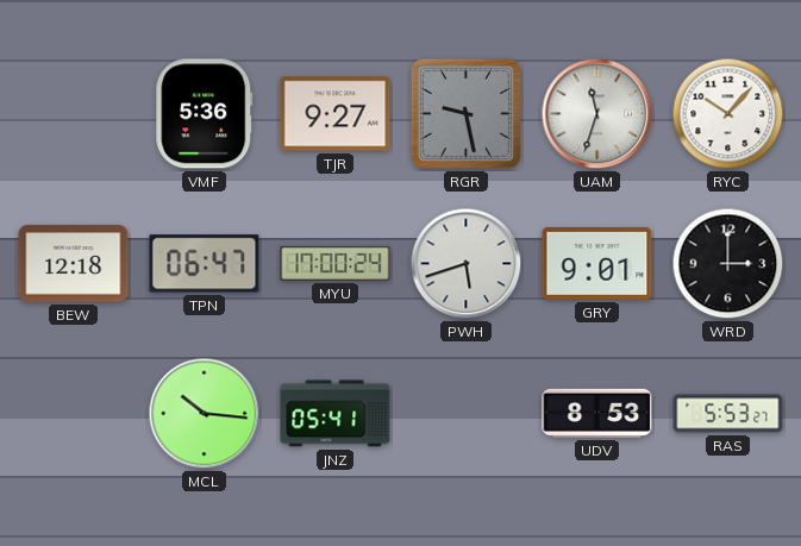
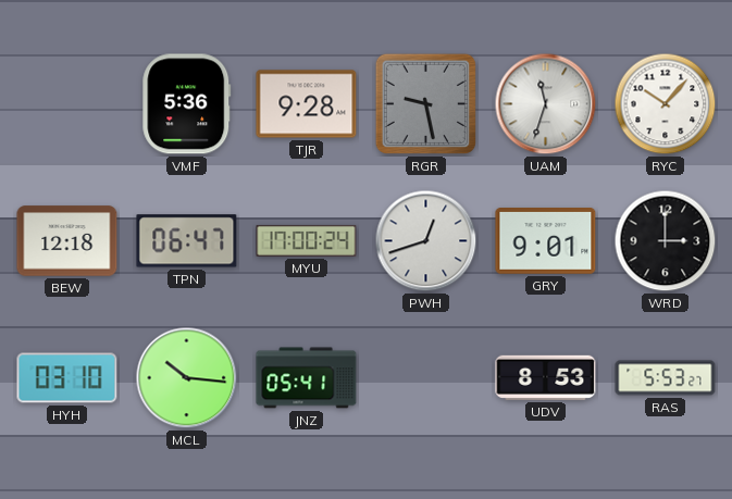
TJR: 9:27 -> 9:28 (307, 104)
PWH: 5:42 -> 12:42 (426, 241)
HYH: none -> 03:10 (67, 378)
